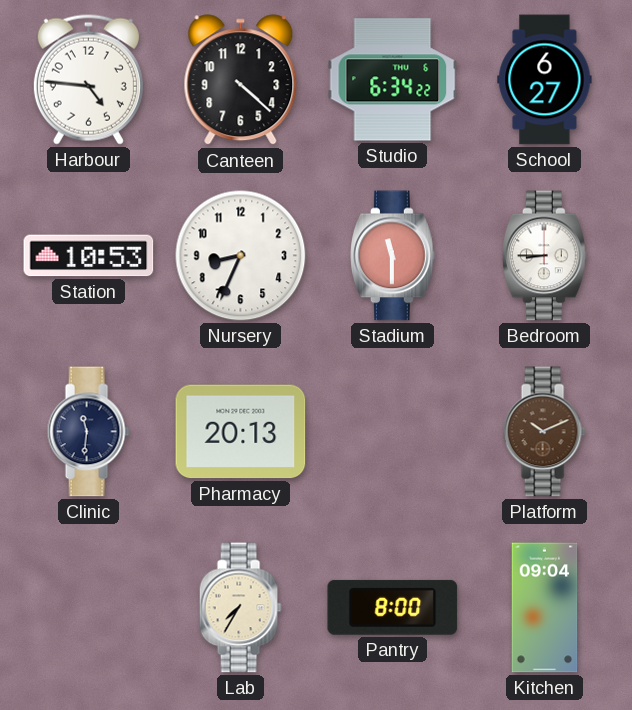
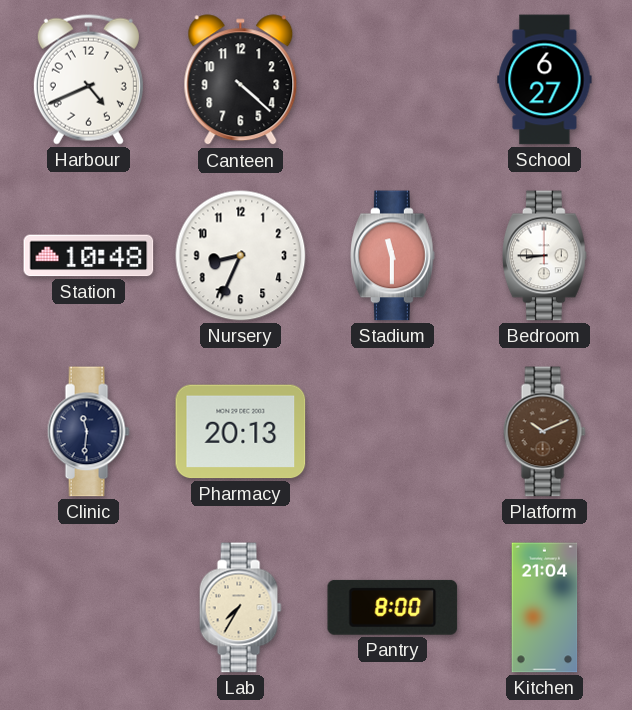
Harbour: 4:46 -> 4:41 (88, 79)
Studio: 6:34 -> none (393, 80)
Station: 10:53 -> 10:48 (89, 256)
Kitchen: 09:04 -> 21:04 (545, 608)
